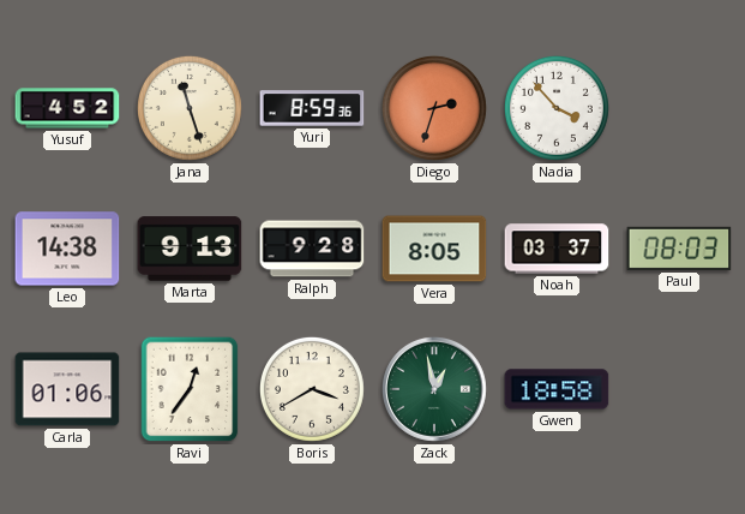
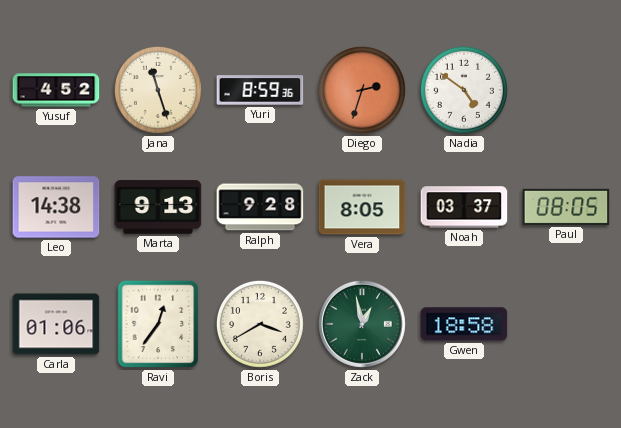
Nadia: 3:53 -> 4:51 (464, 90)
Paul: 08:03 -> 08:05 (566, 207)
